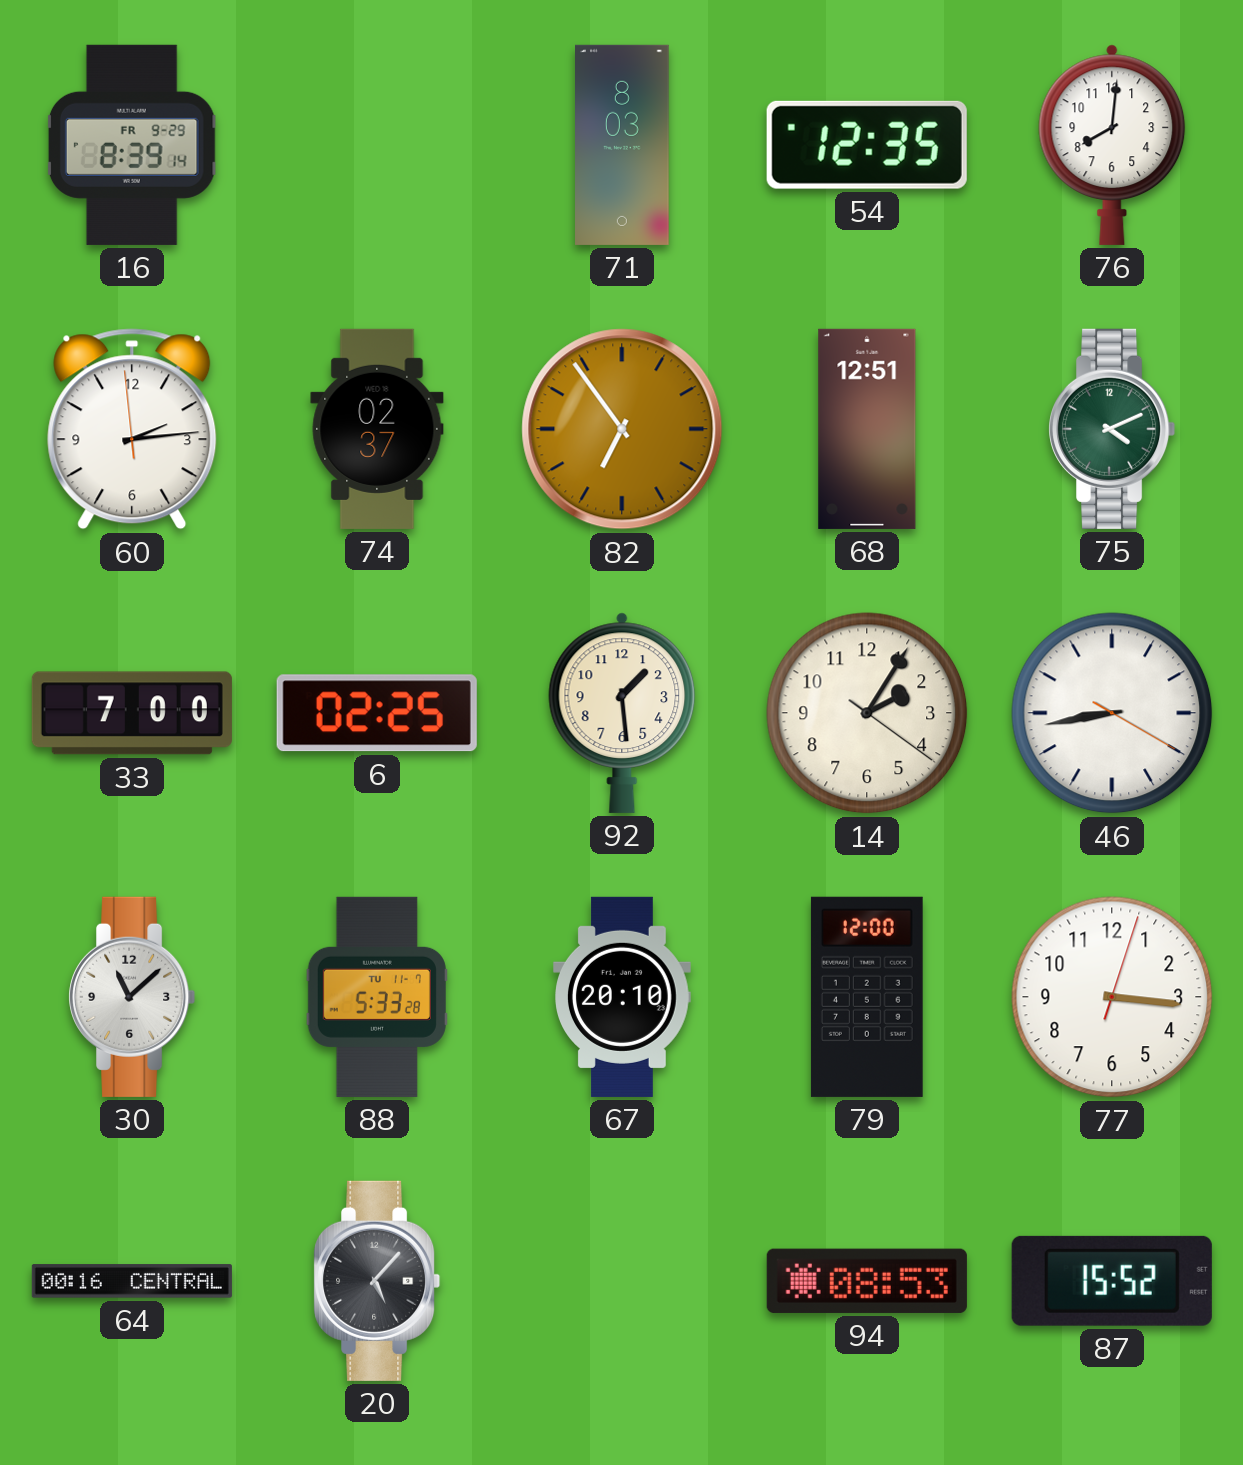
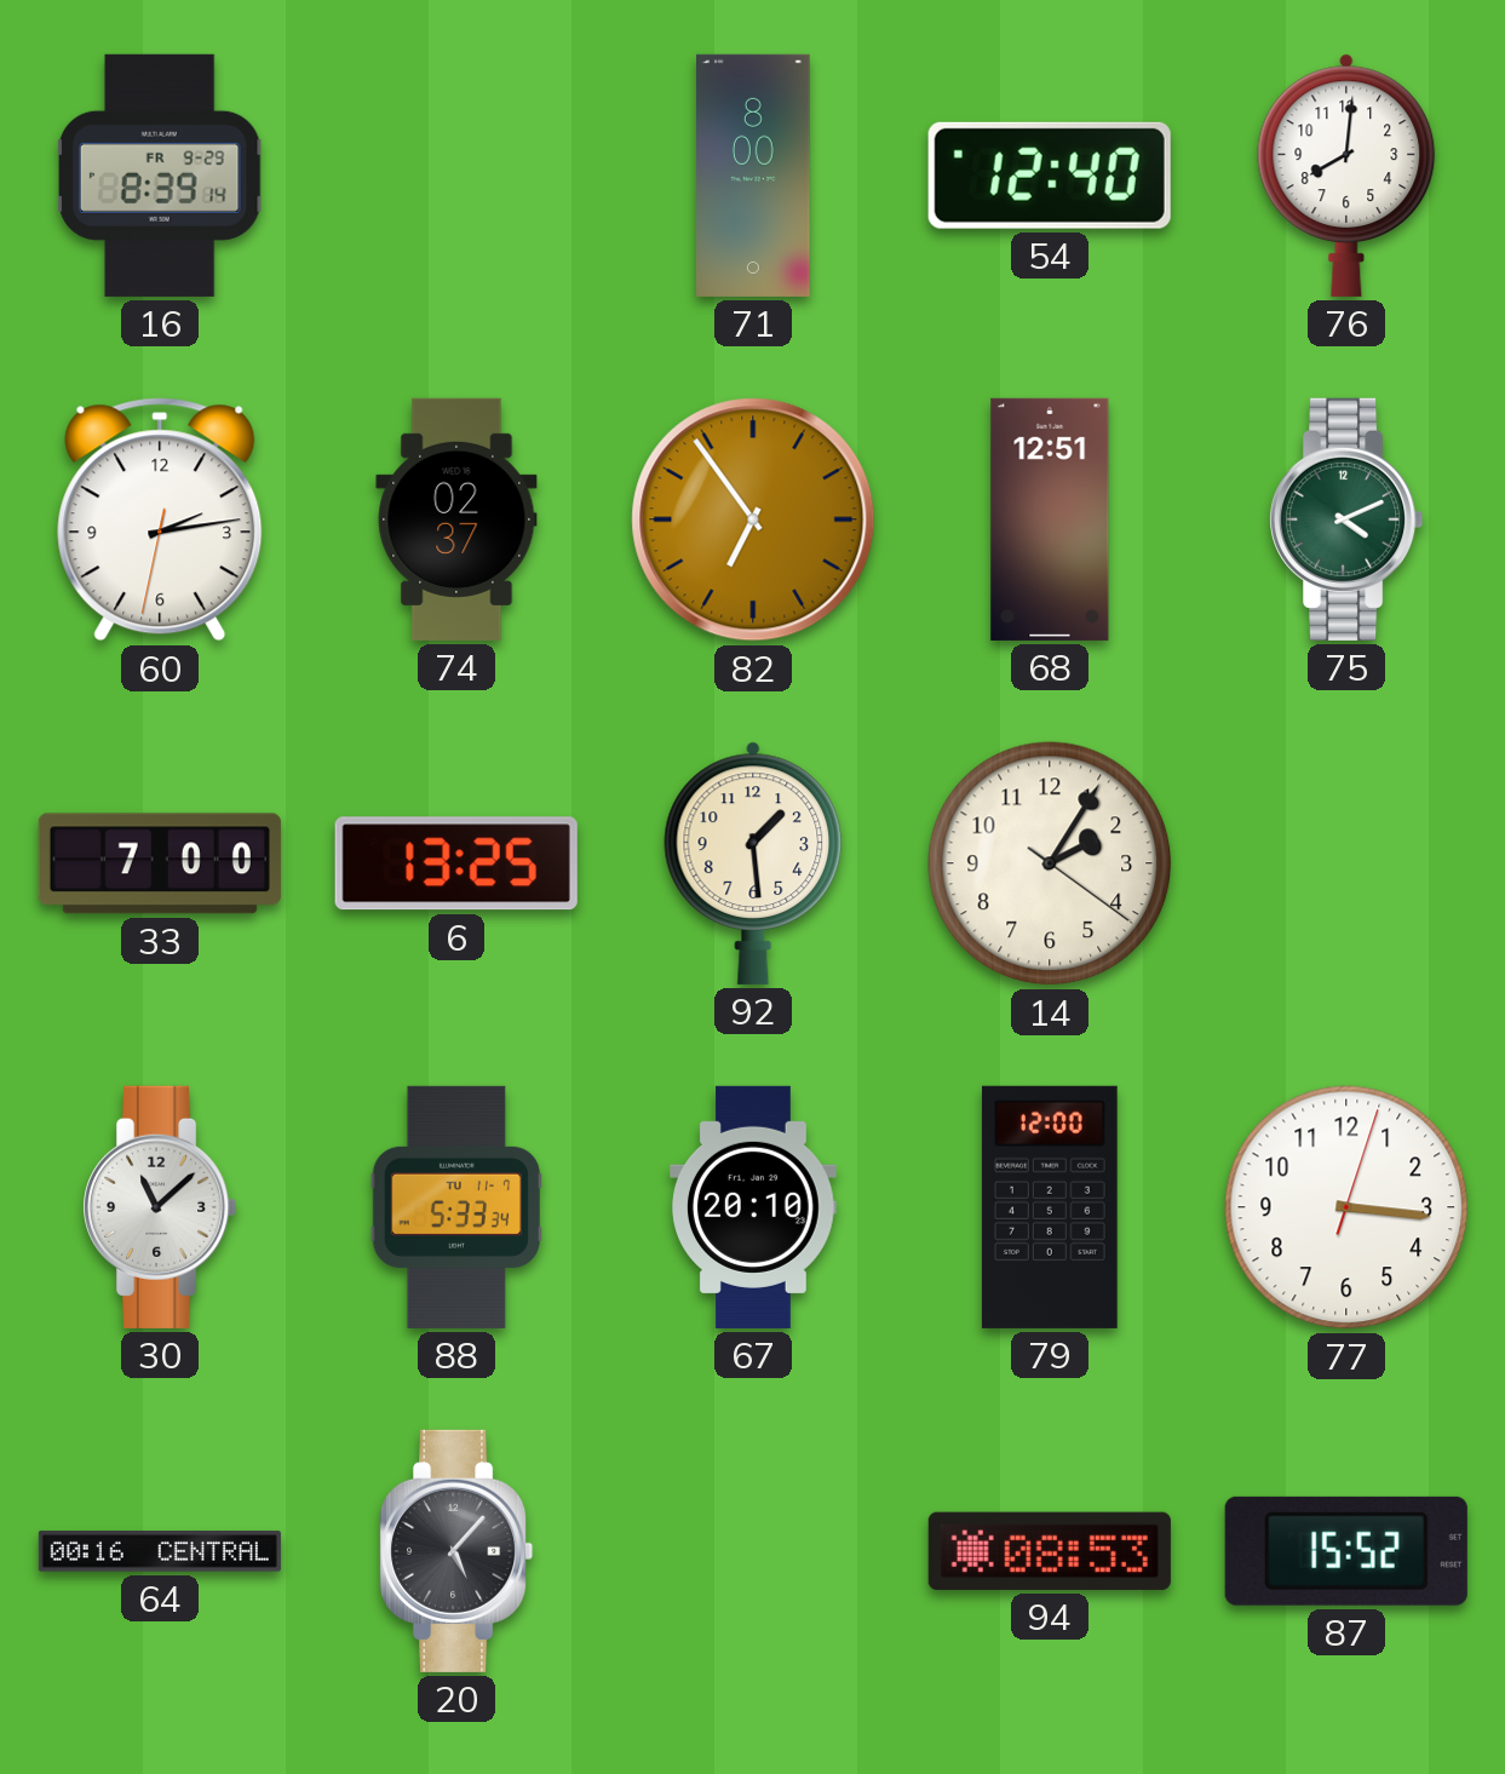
71: 8:03 -> 8:00 (754, 176)
54: 12:35 -> 12:40 (1050, 176)
60: 2:13:59 -> 2:13:32 (160, 519)
6: 02:25 -> 13:25 (456, 863)
46: 8:43 -> none (1112, 713)
88: 5:33:28 -> 5:33:34 (456, 1207)
